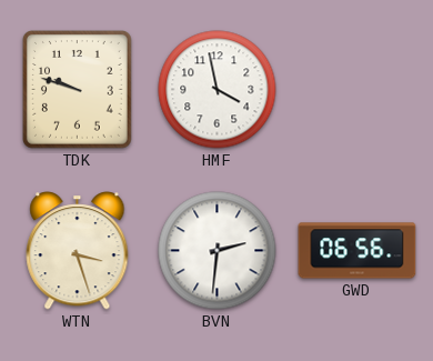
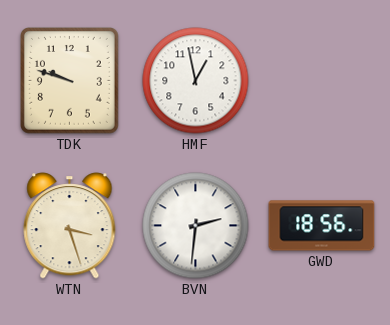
HMF: 3:58 -> 12:58 (196, 81)
GWD: 06:56 -> 18:56 (322, 226)
